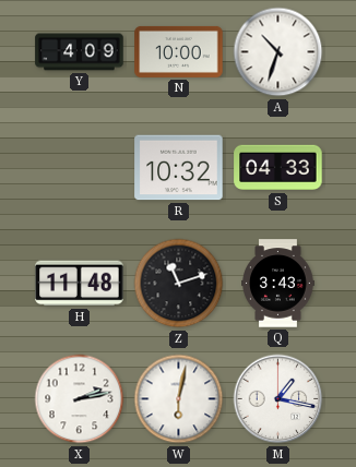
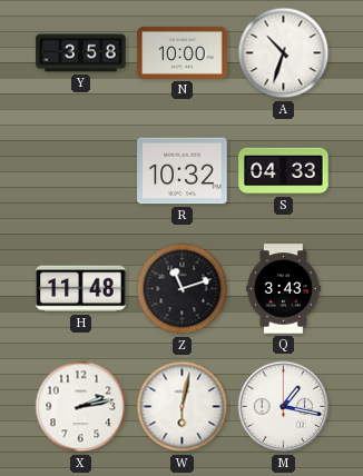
Y: 4:09 -> 3:58 (81, 53)
